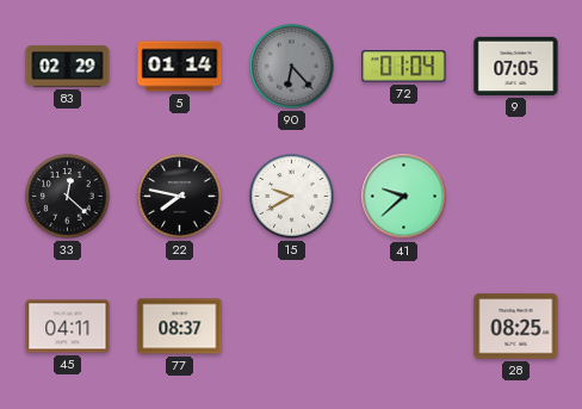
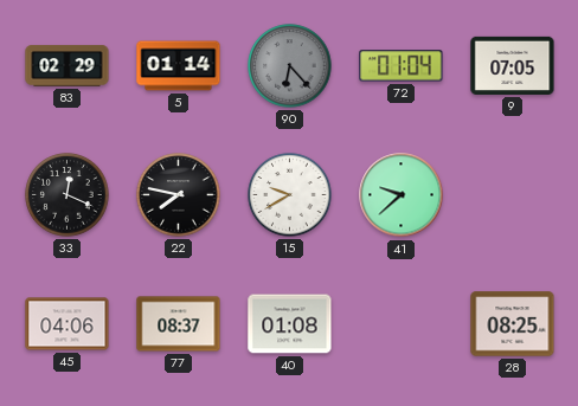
33: 12:22 -> 12:19 (68, 195)
45: 04:11 -> 04:06 (68, 324)
40: none -> 01:08 (290, 324)
